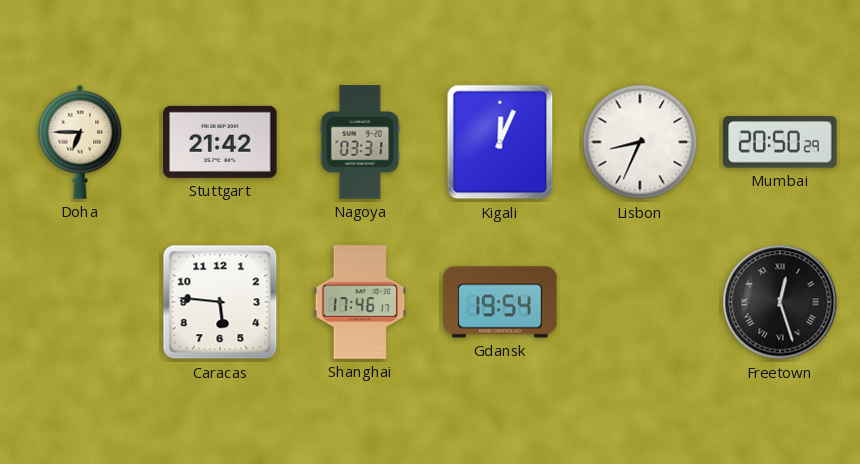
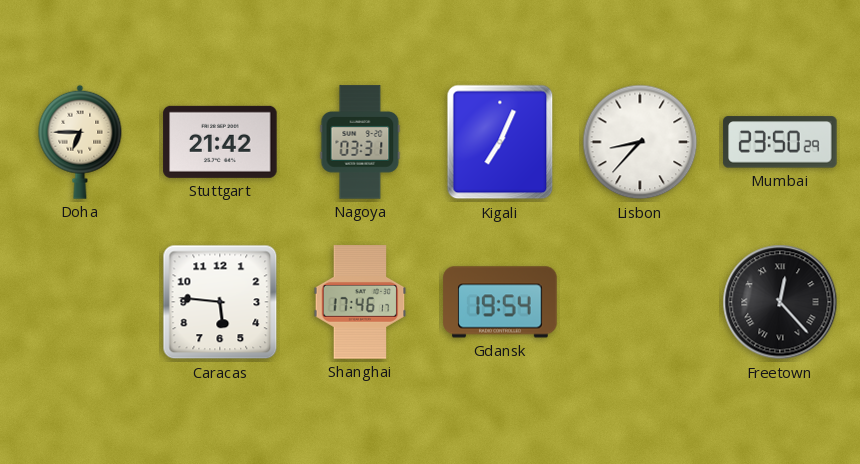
Kigali: 12:04 -> 7:04 (500, 142)
Lisbon: 8:34 -> 8:37 (640, 142)
Mumbai: 20:50 -> 23:50 (780, 142)
Freetown: 12:27 -> 12:23 (780, 302)
